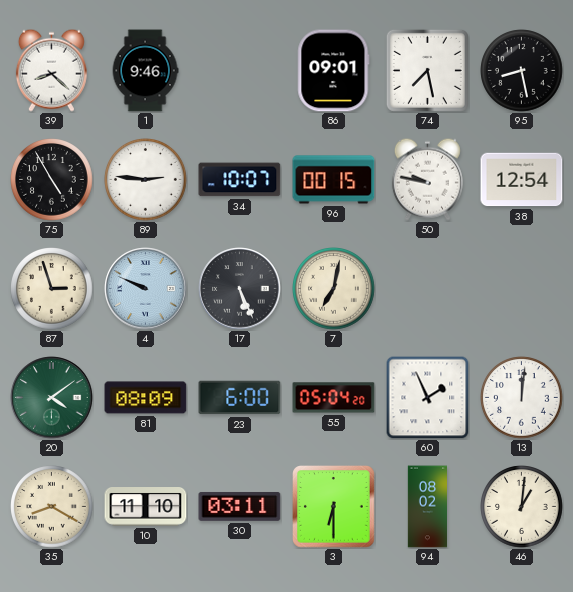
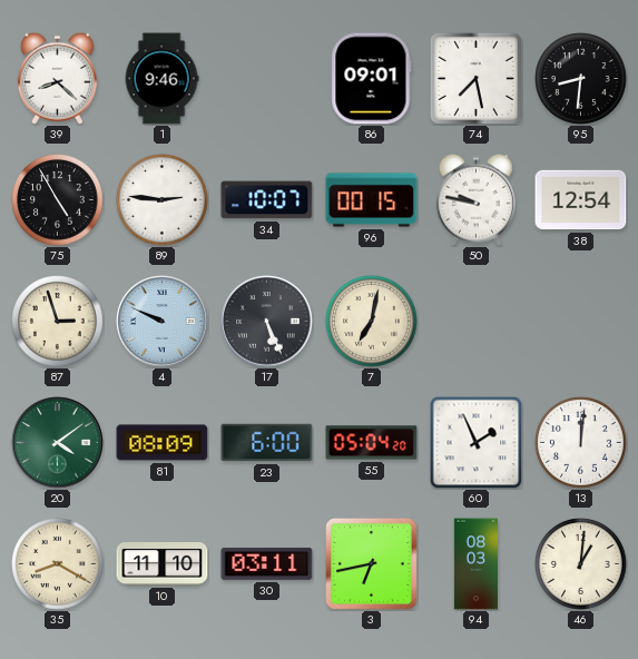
95: 8:28 -> 8:31 (581, 79)
3: 6:30 -> 6:43 (372, 564)
94: 08:02 -> 08:03 (477, 564)
